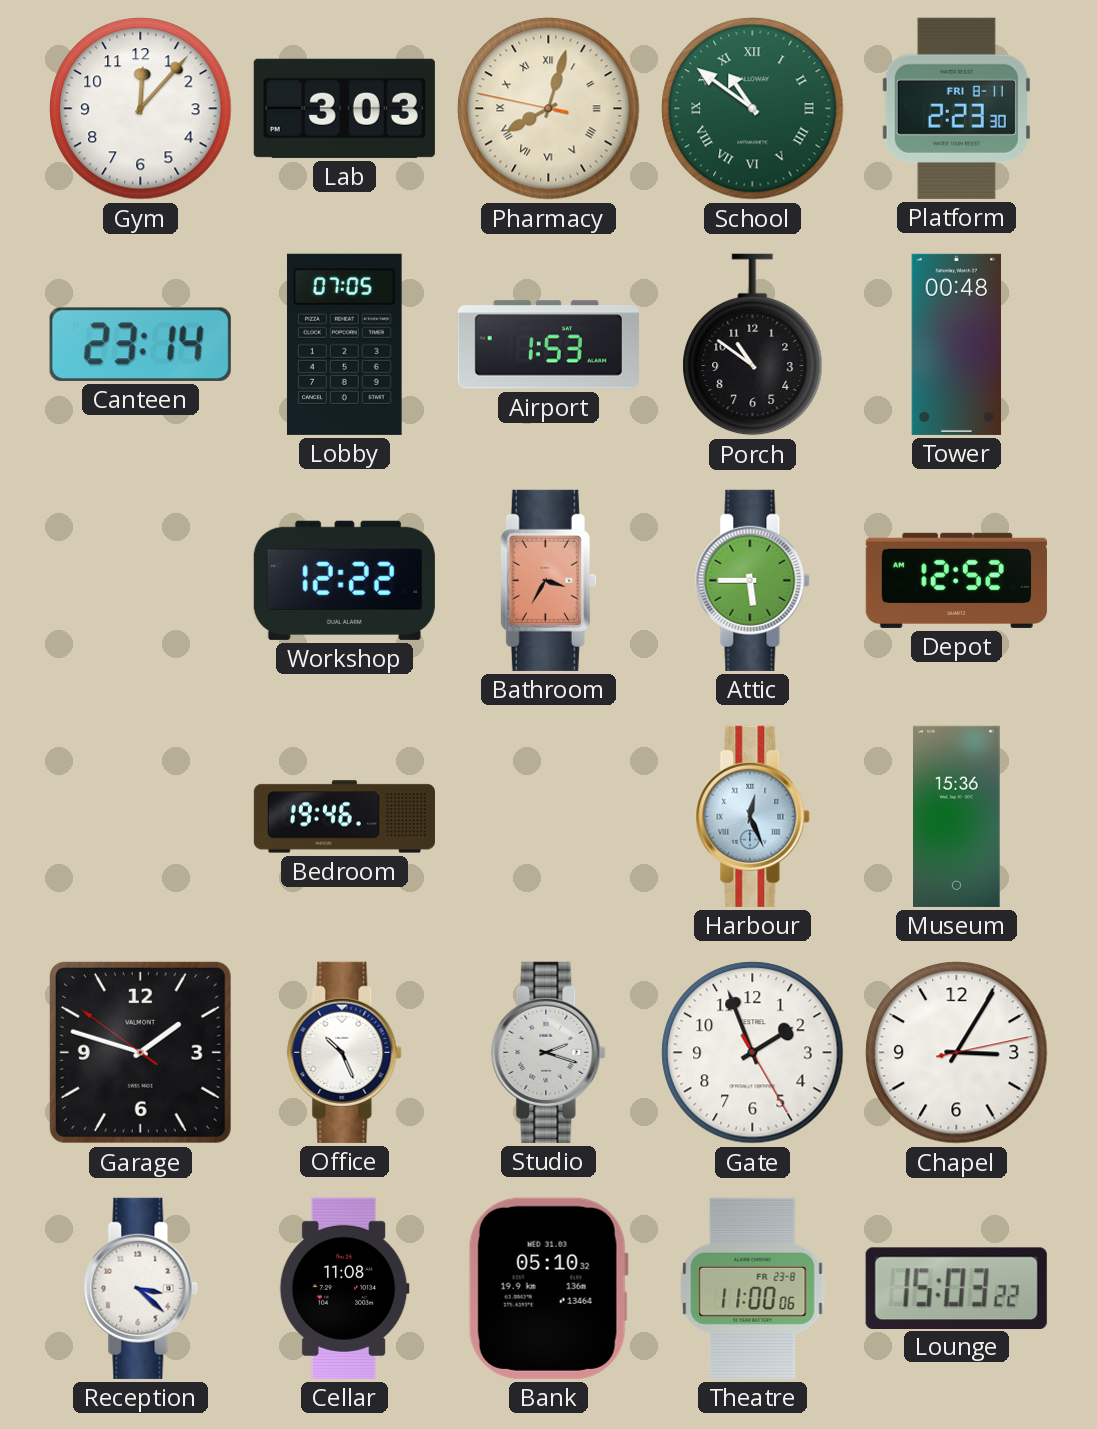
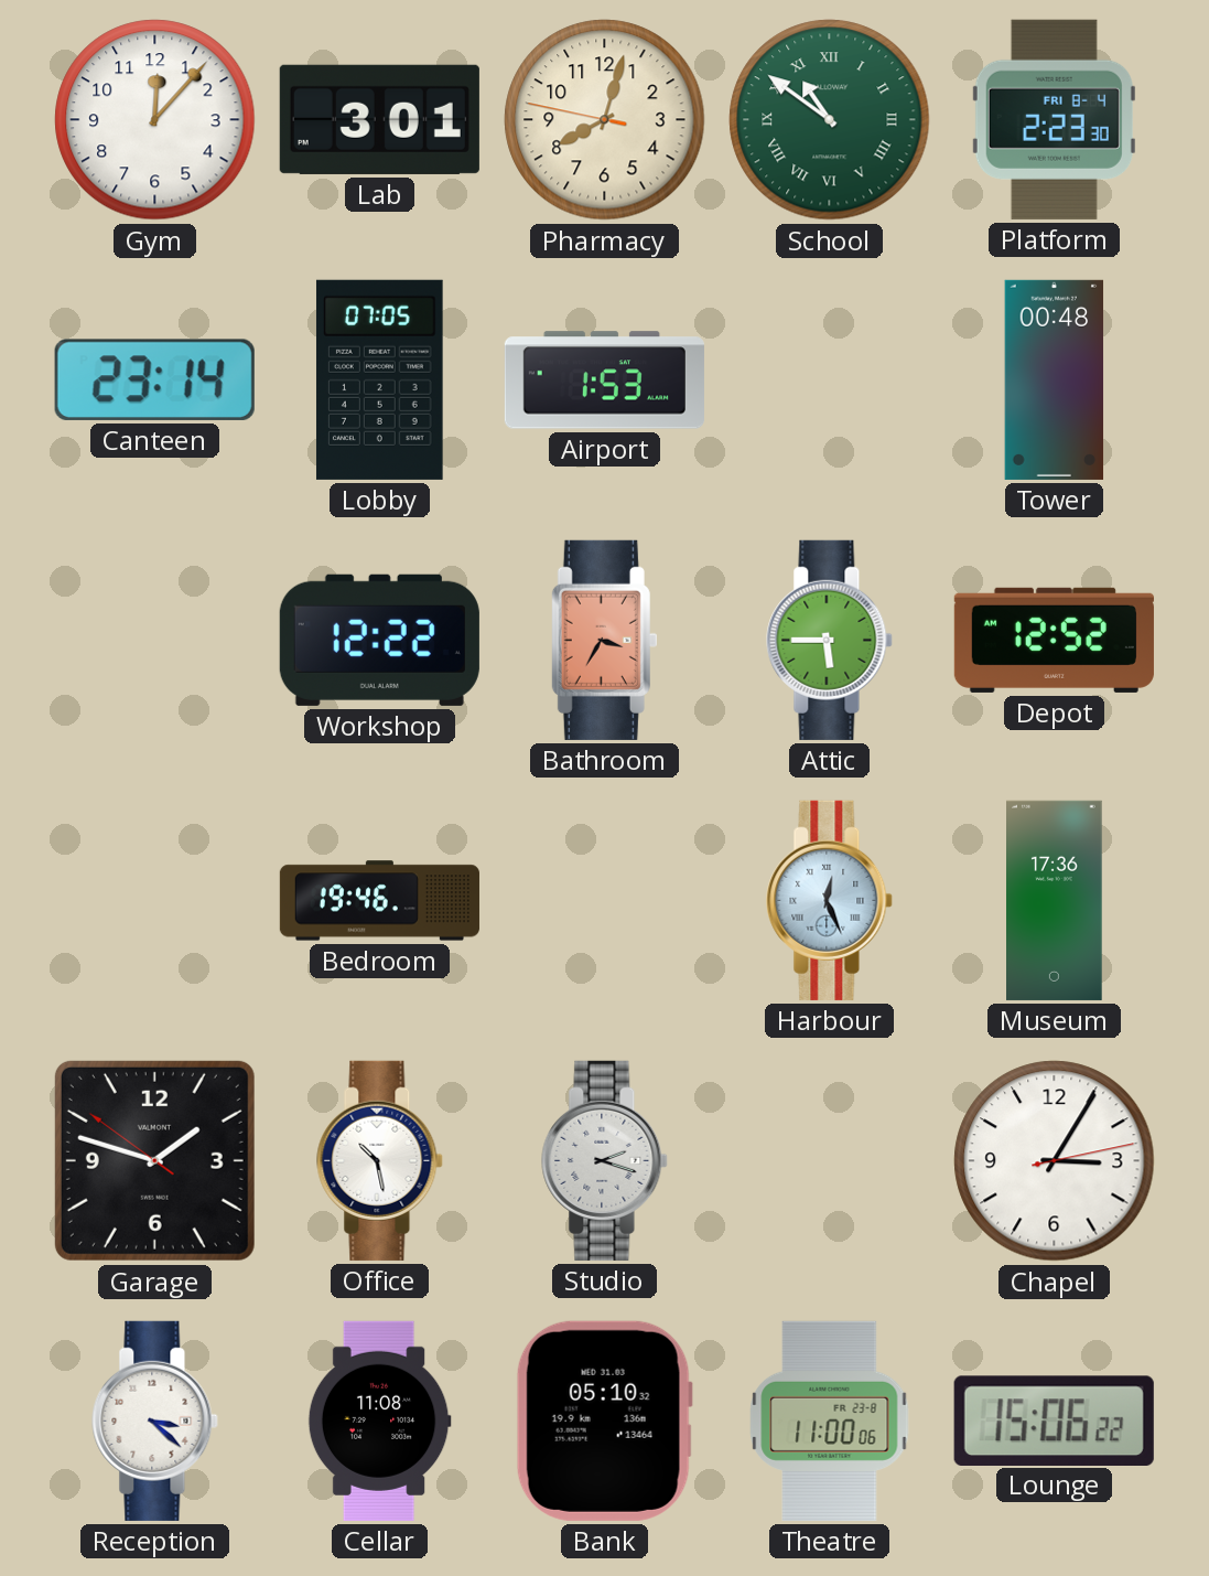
Lab: 3:03 -> 3:01 (379, 119)
Pharmacy numerals: Roman -> Arabic (605, 120)
Platform date: FRI 8-11 -> FRI 8-4 (1054, 119)
Porch: 10:51 -> none (753, 345)
Museum: 15:36 -> 17:36 (1055, 900)
Office: 10:26 -> 10:28 (380, 1160)
Gate: 1:56 -> none (753, 1053)
Lounge: 15:03 -> 15:06 (1054, 1420)
